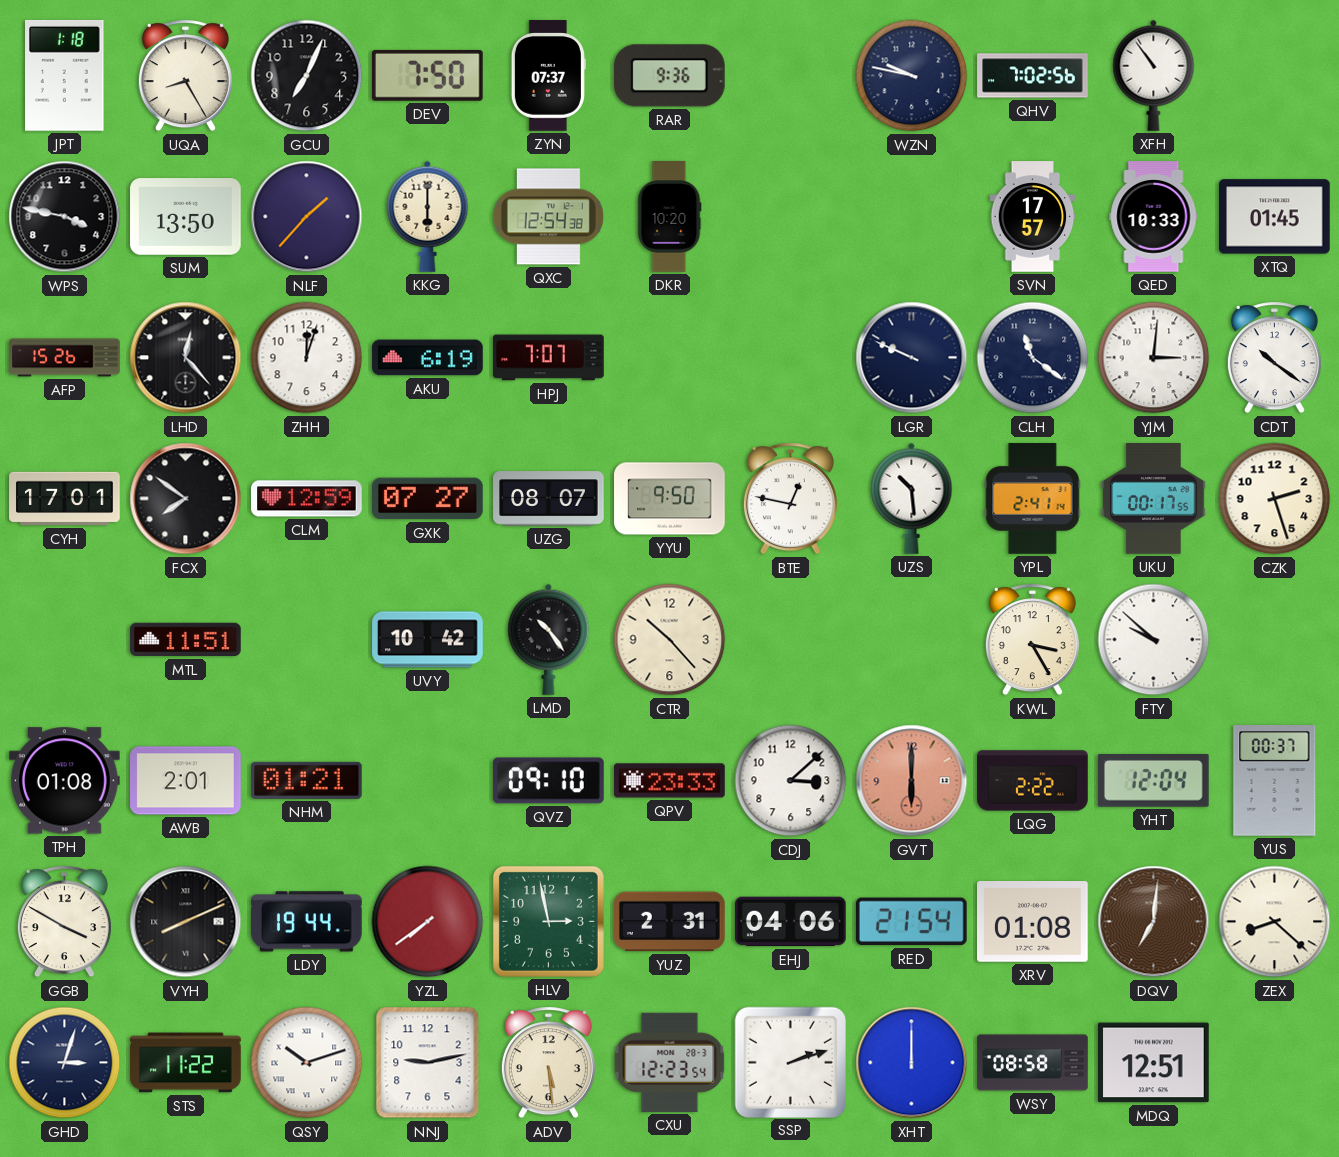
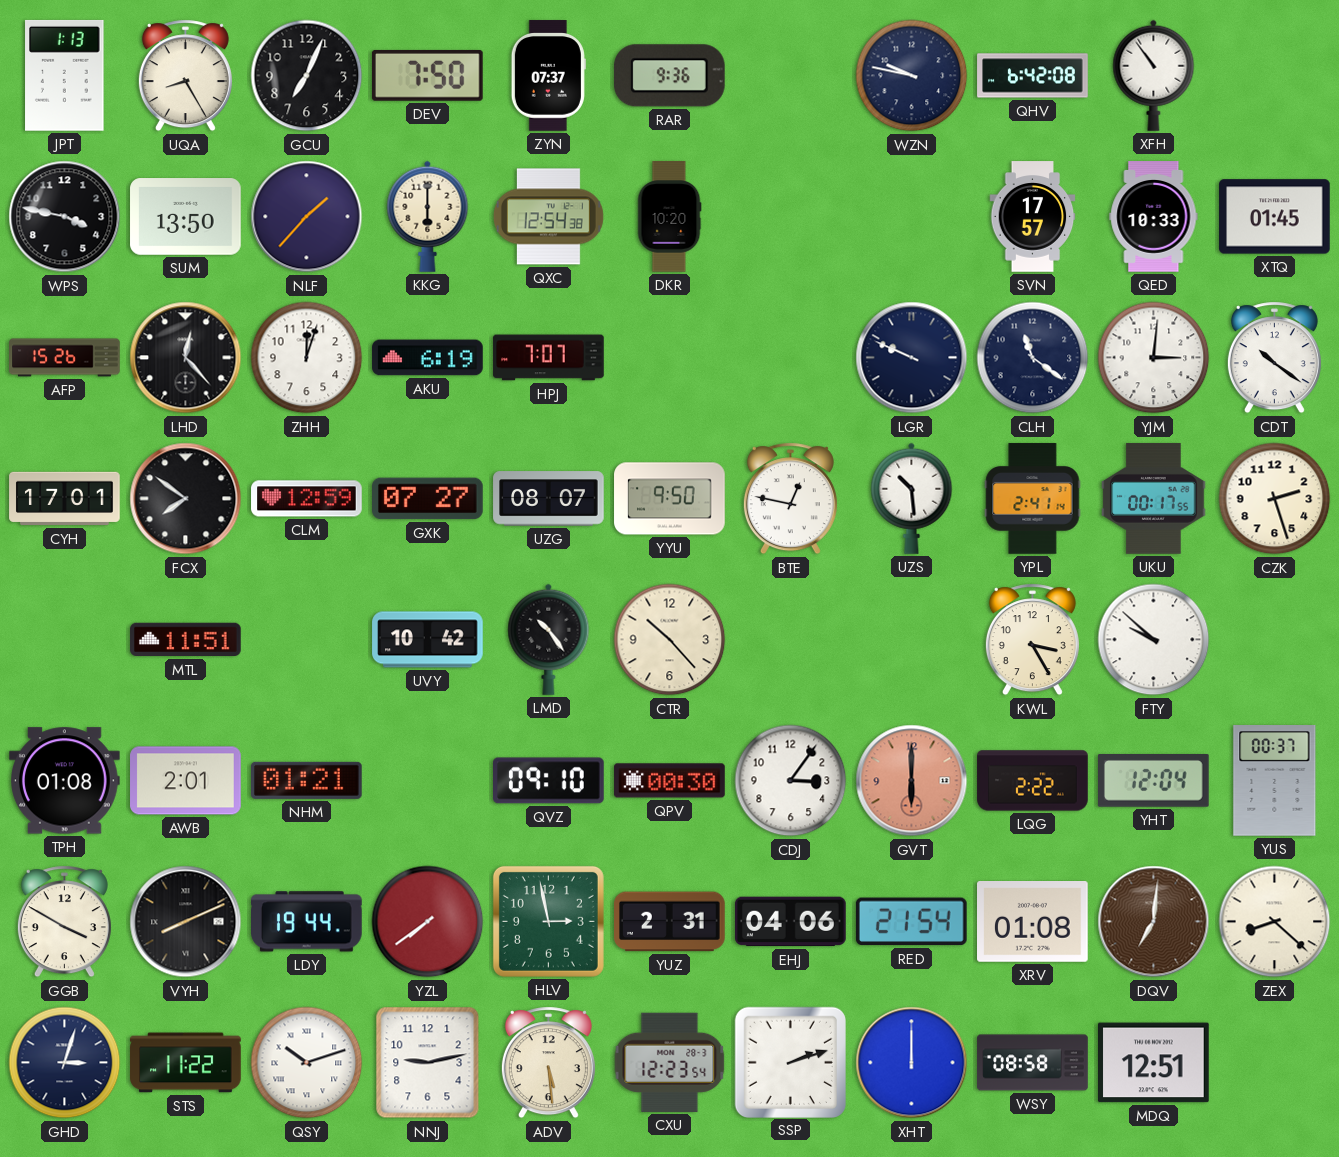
JPT: 1:18 -> 1:13 (65, 75)
QHV: 7:02 -> 6:42 (1033, 76)
QPV: 23:33 -> 00:30 (670, 781)
CDJ: 3:08 -> 3:06 (791, 781)
